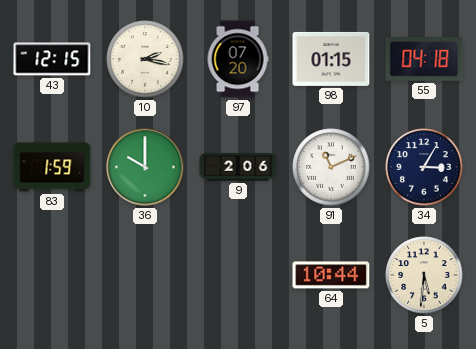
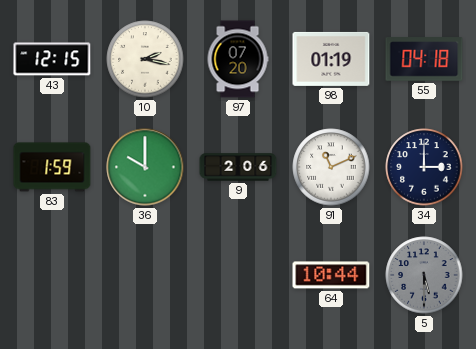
98: 01:15 -> 01:19 (331, 59)
34: 3:05 -> 3:00 (424, 167)
5: 5:31 -> 5:30 (424, 275)
5 dial: cream -> grey (424, 275)
